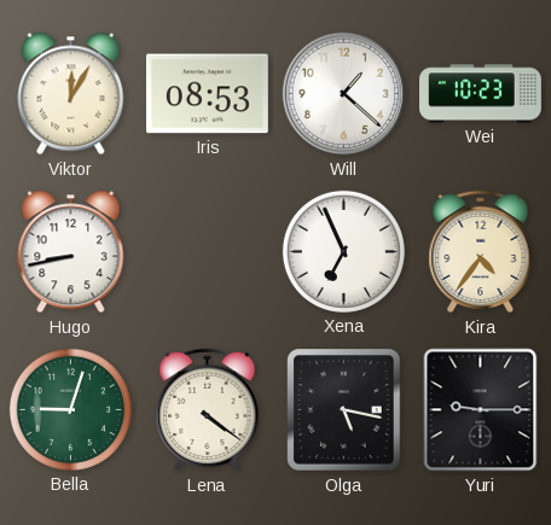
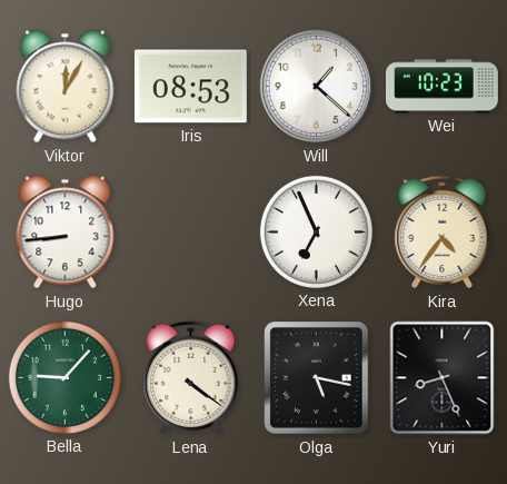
Hugo: 8:43 -> 8:44 (66, 233)
Bella: 9:03 -> 9:07 (64, 377)
Yuri: 9:15 -> 8:26 (443, 378)
